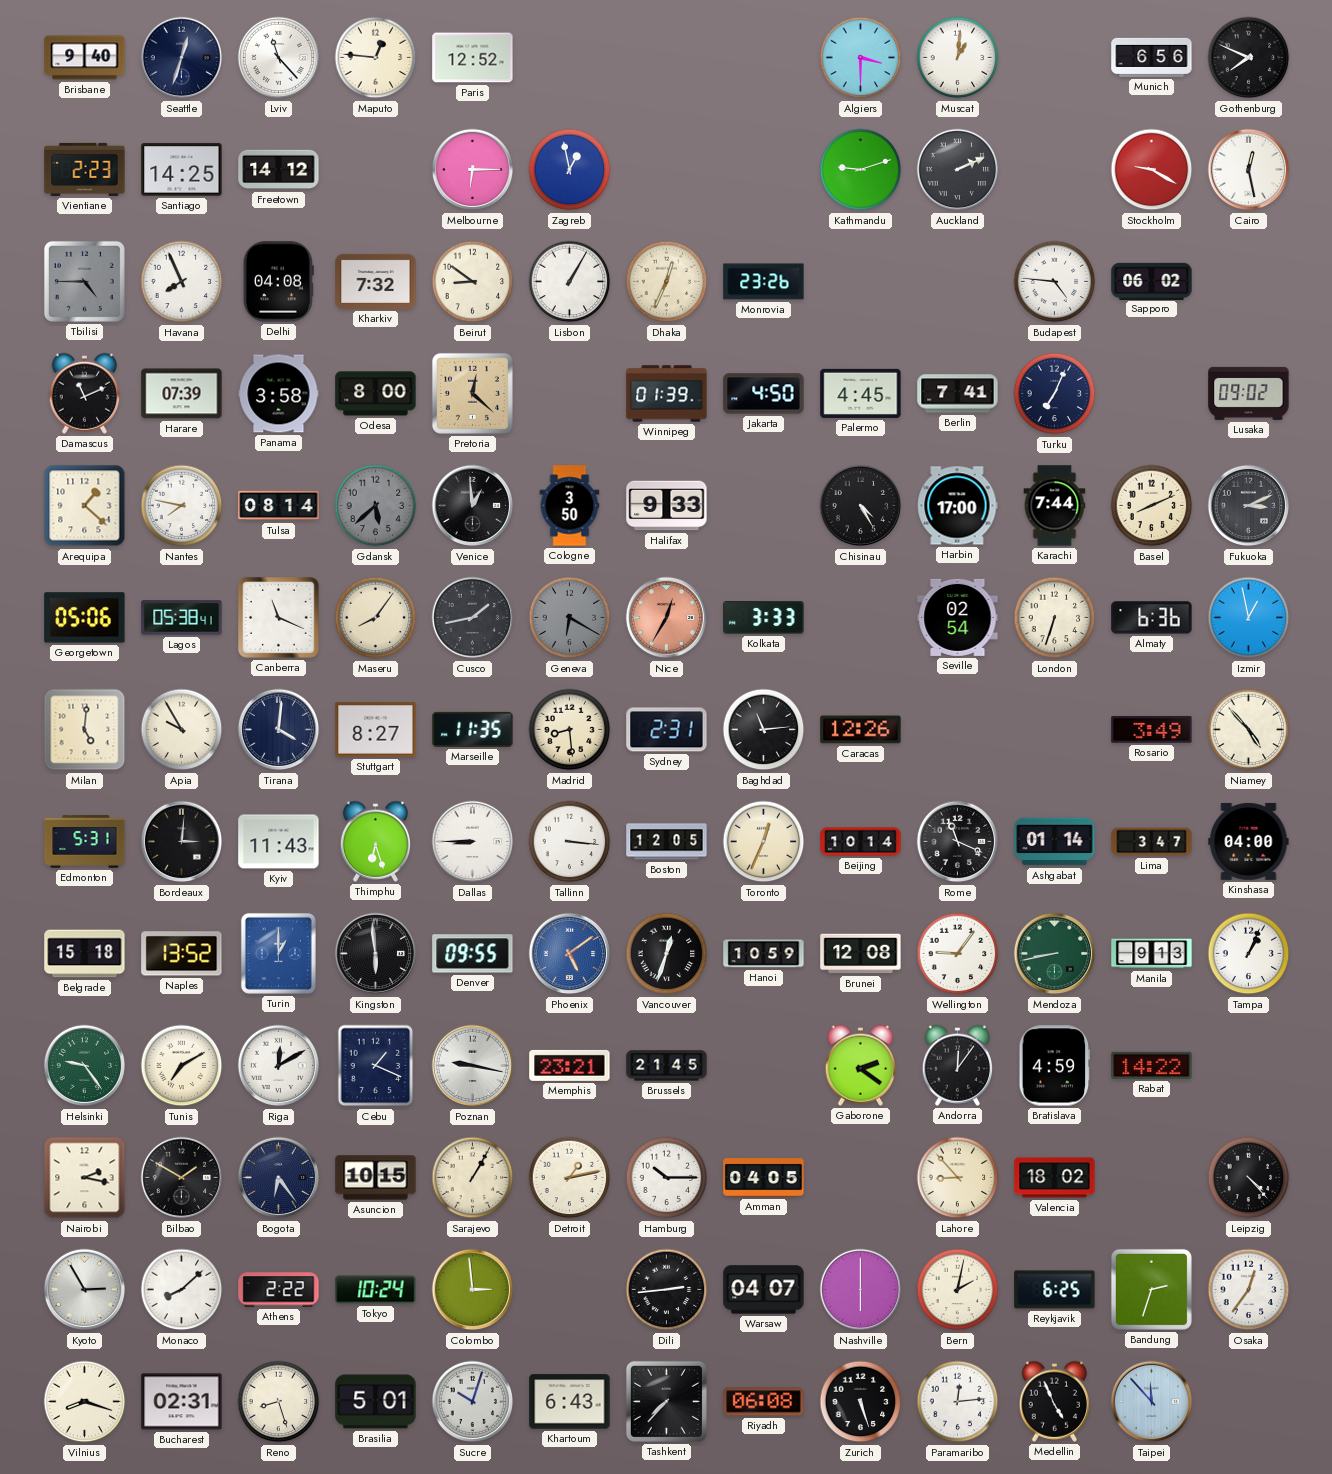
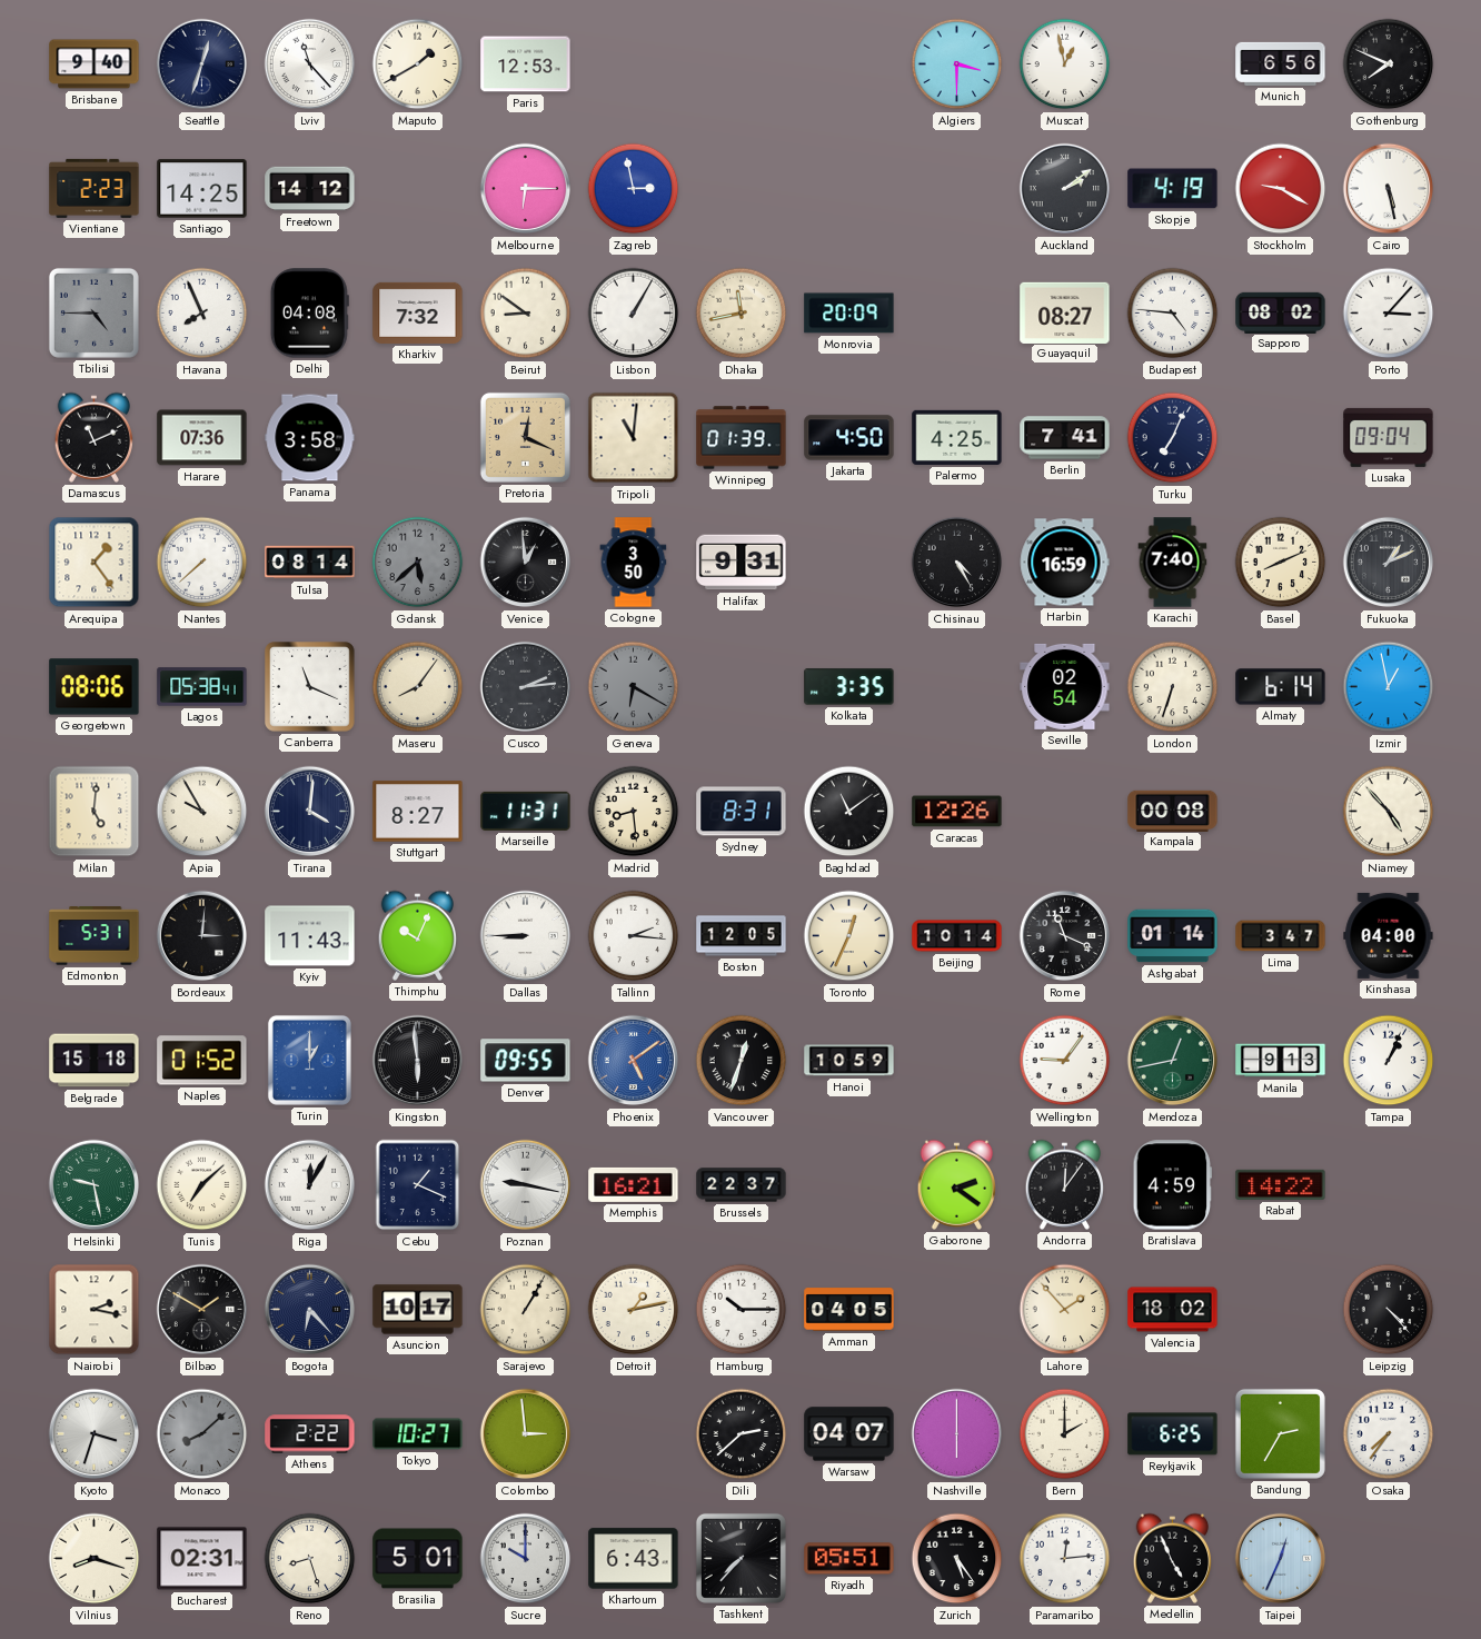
Maputo: 12:46 -> 1:40 (418, 64)
Paris: 12:52 -> 12:53 (526, 64)
Muscat: 1:01 -> 12:58 (1065, 64)
Zagreb: 12:58 -> 2:58 (634, 189)
Kathmandu: 9:12 -> none (861, 170)
Auckland: 2:11 -> 2:09 (1065, 189)
Skopje: none -> 4:19 (1173, 189)
Cairo: 12:28 -> 5:28 (1389, 189)
Dhaka: 12:34 -> 11:43 (742, 314)
Monrovia: 23:26 -> 20:09 (849, 314)
Guayaquil: none -> 08:27 (1065, 312)
Sapporo: 06:02 -> 08:02 (1281, 312)
Porto: none -> 3:07 (1389, 314)
Harare: 07:39 -> 07:36 (202, 438)
Odesa: 8:00 -> none (376, 394)
Pretoria: 12:22 -> 12:19 (525, 437)
Tripoli: none -> 11:01 (634, 438)
Palermo: 4:45 -> 4:25 (957, 437)
Lusaka: 09:02 -> 09:04 (1389, 437)
Arequipa: 1:22 -> 1:24 (95, 563)
Nantes: 7:47 -> 7:38 (202, 563)
Halifax: 9:33 -> 9:31 (742, 563)
Harbin: 17:00 -> 16:59 (1064, 563)
Karachi: 7:44 -> 7:40 (1173, 563)
Fukuoka: 3:11 -> 1:11 (1389, 563)
Georgetown: 05:06 -> 08:06 (95, 687)
Cusco: 1:43 -> 2:14 (526, 687)
Nice: 12:35 -> none (667, 618)
Kolkata: 3:33 -> 3:35 (849, 687)
Almaty: 6:36 -> 6:14 (1281, 687)
Marseille: 11:35 -> 11:31 (526, 811)
Sydney: 2:31 -> 8:31 (742, 812)
Baghdad: 11:14 -> 11:09 (849, 812)
Kampala: none -> 00:08 (1173, 811)
Rosario: 3:49 -> none (1152, 730)
Thimphu: 6:27 -> 10:04 (417, 935)
Tallinn: 3:16 -> 2:16 (634, 936)
Naples: 13:52 -> 01:52 (202, 1061)
Brunei: 12:08 -> none (861, 954)
Mendoza: 8:43 -> 12:43 (1173, 1061)
Helsinki: 9:24 -> 9:28 (95, 1185)
Tunis: 7:10 -> 7:08 (202, 1185)
Riga: 12:10 -> 12:05 (310, 1185)
Memphis: 23:21 -> 16:21 (634, 1184)
Brussels: 21:45 -> 22:37 (742, 1185)
Bogota: 6:24 -> 6:23 (310, 1310)
Asuncion: 10:15 -> 10:17 (418, 1310)
Lahore: 8:53 -> 1:53 (1065, 1310)
Kyoto: 2:55 -> 3:33 (95, 1434)
Monaco dial: white -> grey (202, 1434)
Tokyo: 10:24 -> 10:27 (418, 1434)
Dili: 2:44 -> 2:38 (742, 1434)
Bern: 2:02 -> 2:00 (1065, 1434)
Bandung: 2:33 -> 2:35 (1280, 1433)
Osaka: 12:36 -> 7:36 (1389, 1434)
Sucre: 10:03 -> 10:00 (526, 1559)
Riyadh: 06:08 -> 05:51 (849, 1559)
Zurich: 5:27 -> 5:24 (957, 1559)
Taipei: 11:53 -> 12:34 (1281, 1559)
